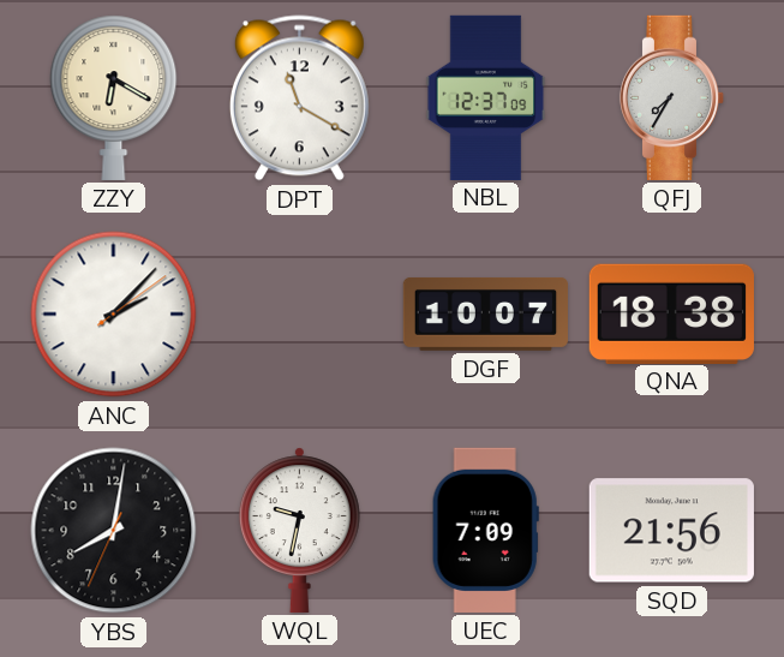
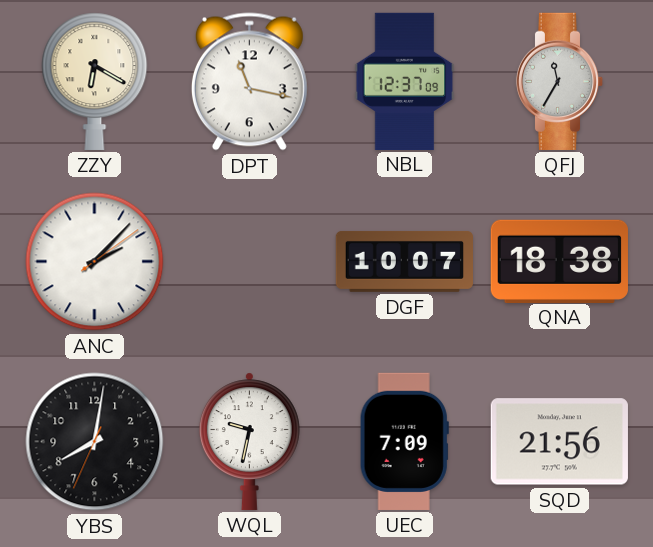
DPT: 11:20 -> 11:17 (249, 82)
QFJ: 7:35 -> 11:35 (560, 81)
